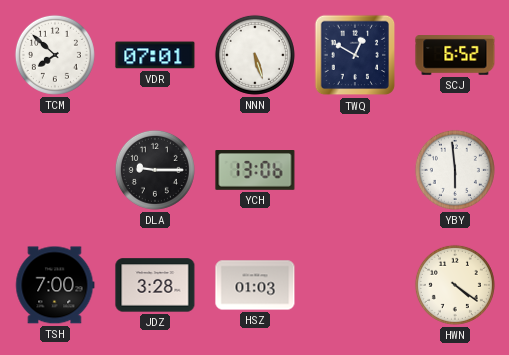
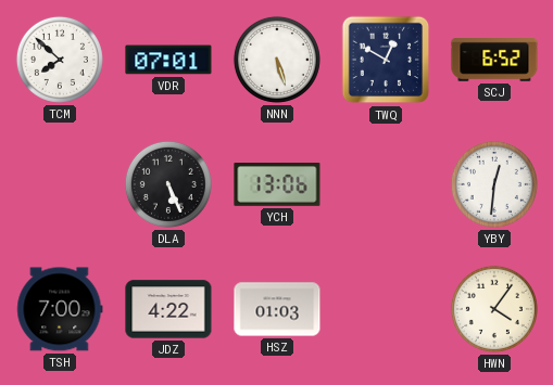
DLA: 9:15 -> 5:26 (168, 184)
YBY: 5:59 -> 12:31 (494, 184)
JDZ: 3:28 -> 4:22 (168, 309)
HWN: 4:21 -> 4:06 (494, 309)
